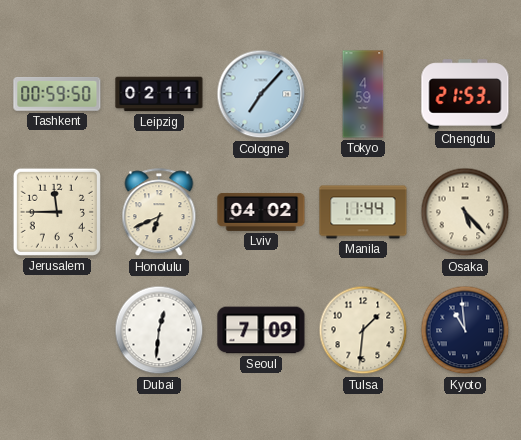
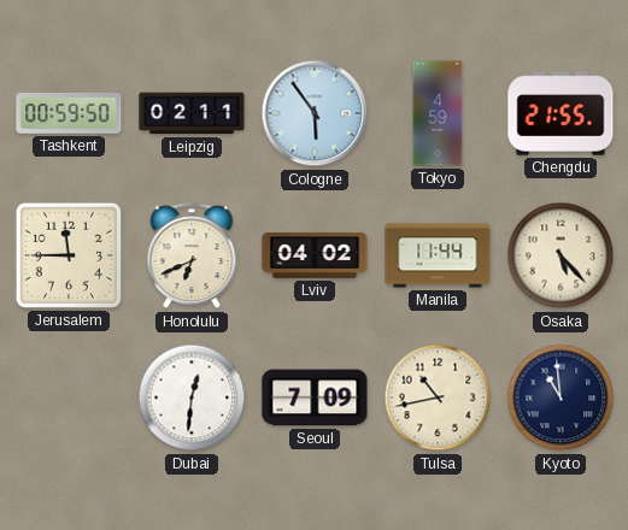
Cologne: 7:07 -> 5:54 (315, 113)
Chengdu: 21:53 -> 21:55 (560, 113)
Tulsa: 1:31 -> 10:43 (438, 397)
